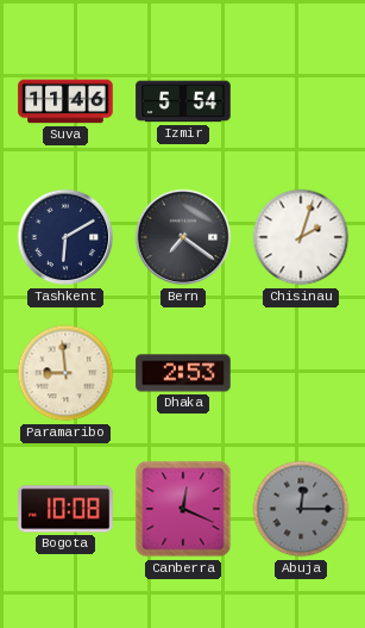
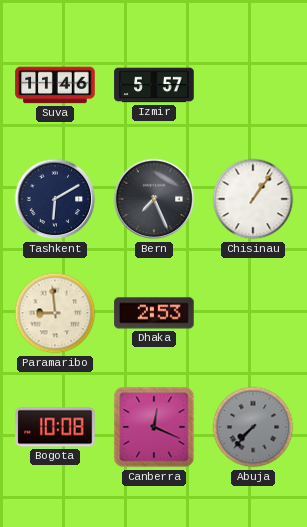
Izmir: 5:54 -> 5:57 (154, 85)
Bern: 7:21 -> 7:26 (154, 199)
Chisinau: 2:03 -> 1:06 (253, 199)
Abuja: 12:15 -> 7:37 (253, 427)
